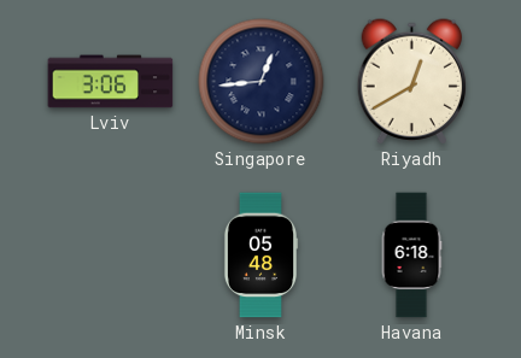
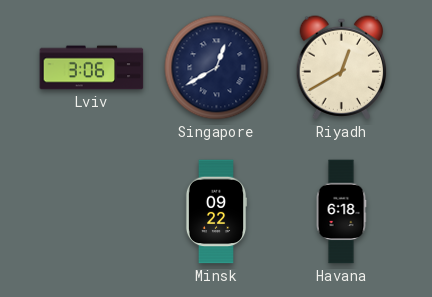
Singapore: 12:44 -> 12:40 (217, 68)
Minsk: 05:48 -> 09:22 (216, 212)
